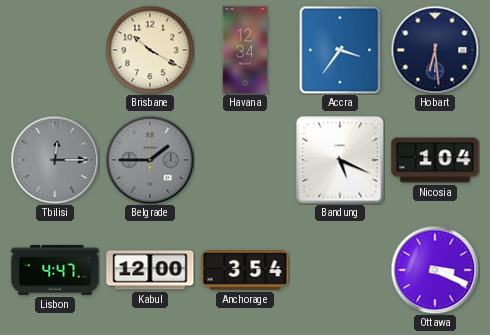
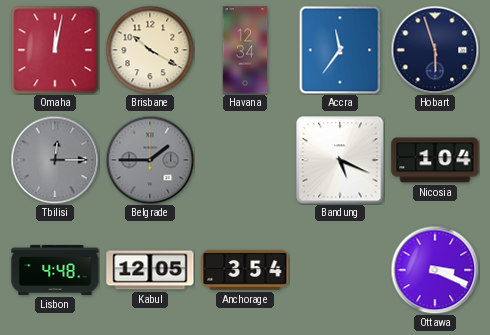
Omaha: none -> 12:02 (55, 50)
Accra: 3:36 -> 11:36 (340, 50)
Hobart: 6:29 -> 5:57 (435, 50)
Lisbon: 4:47 -> 4:48 (55, 270)
Kabul: 12:00 -> 12:05 (150, 270)
